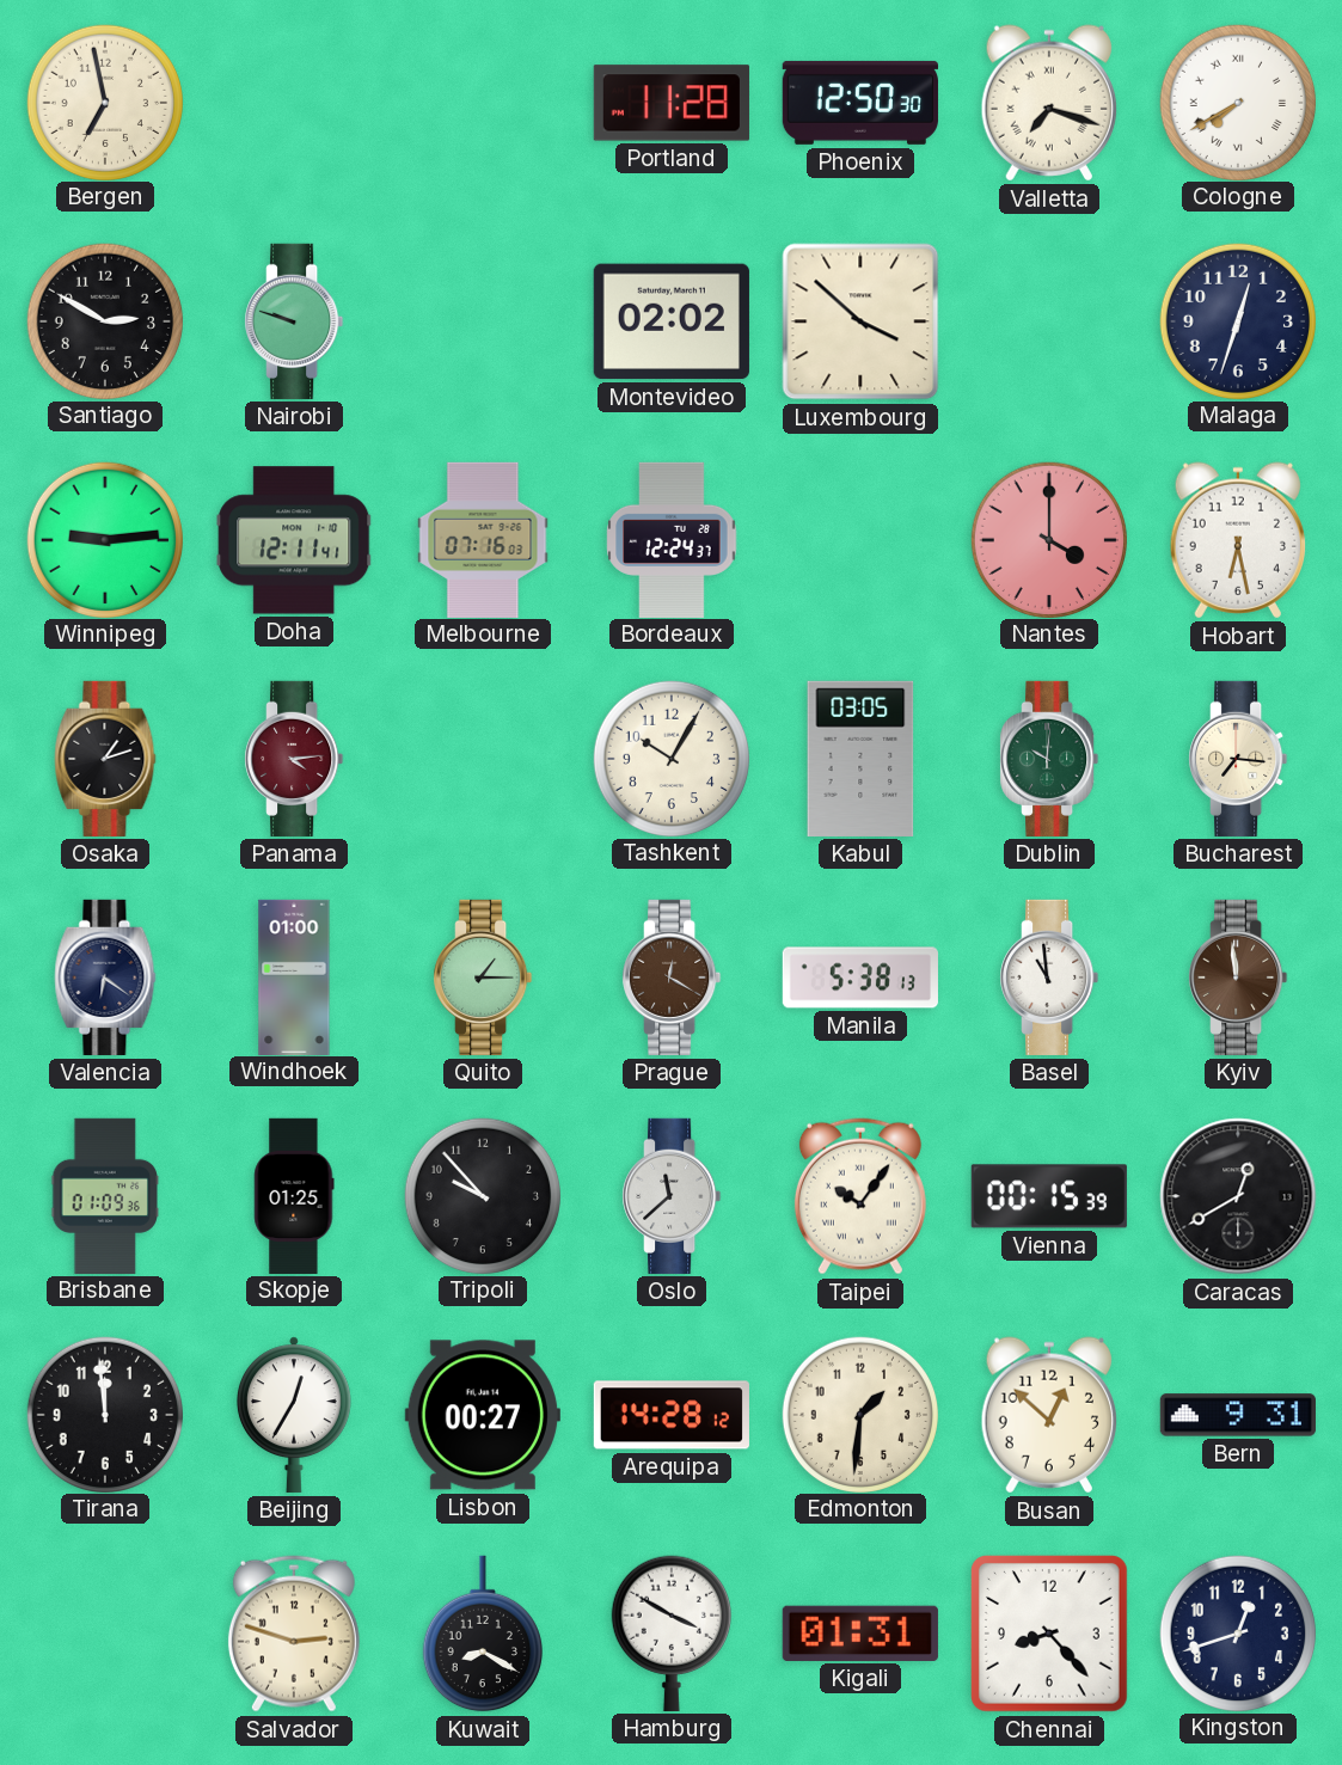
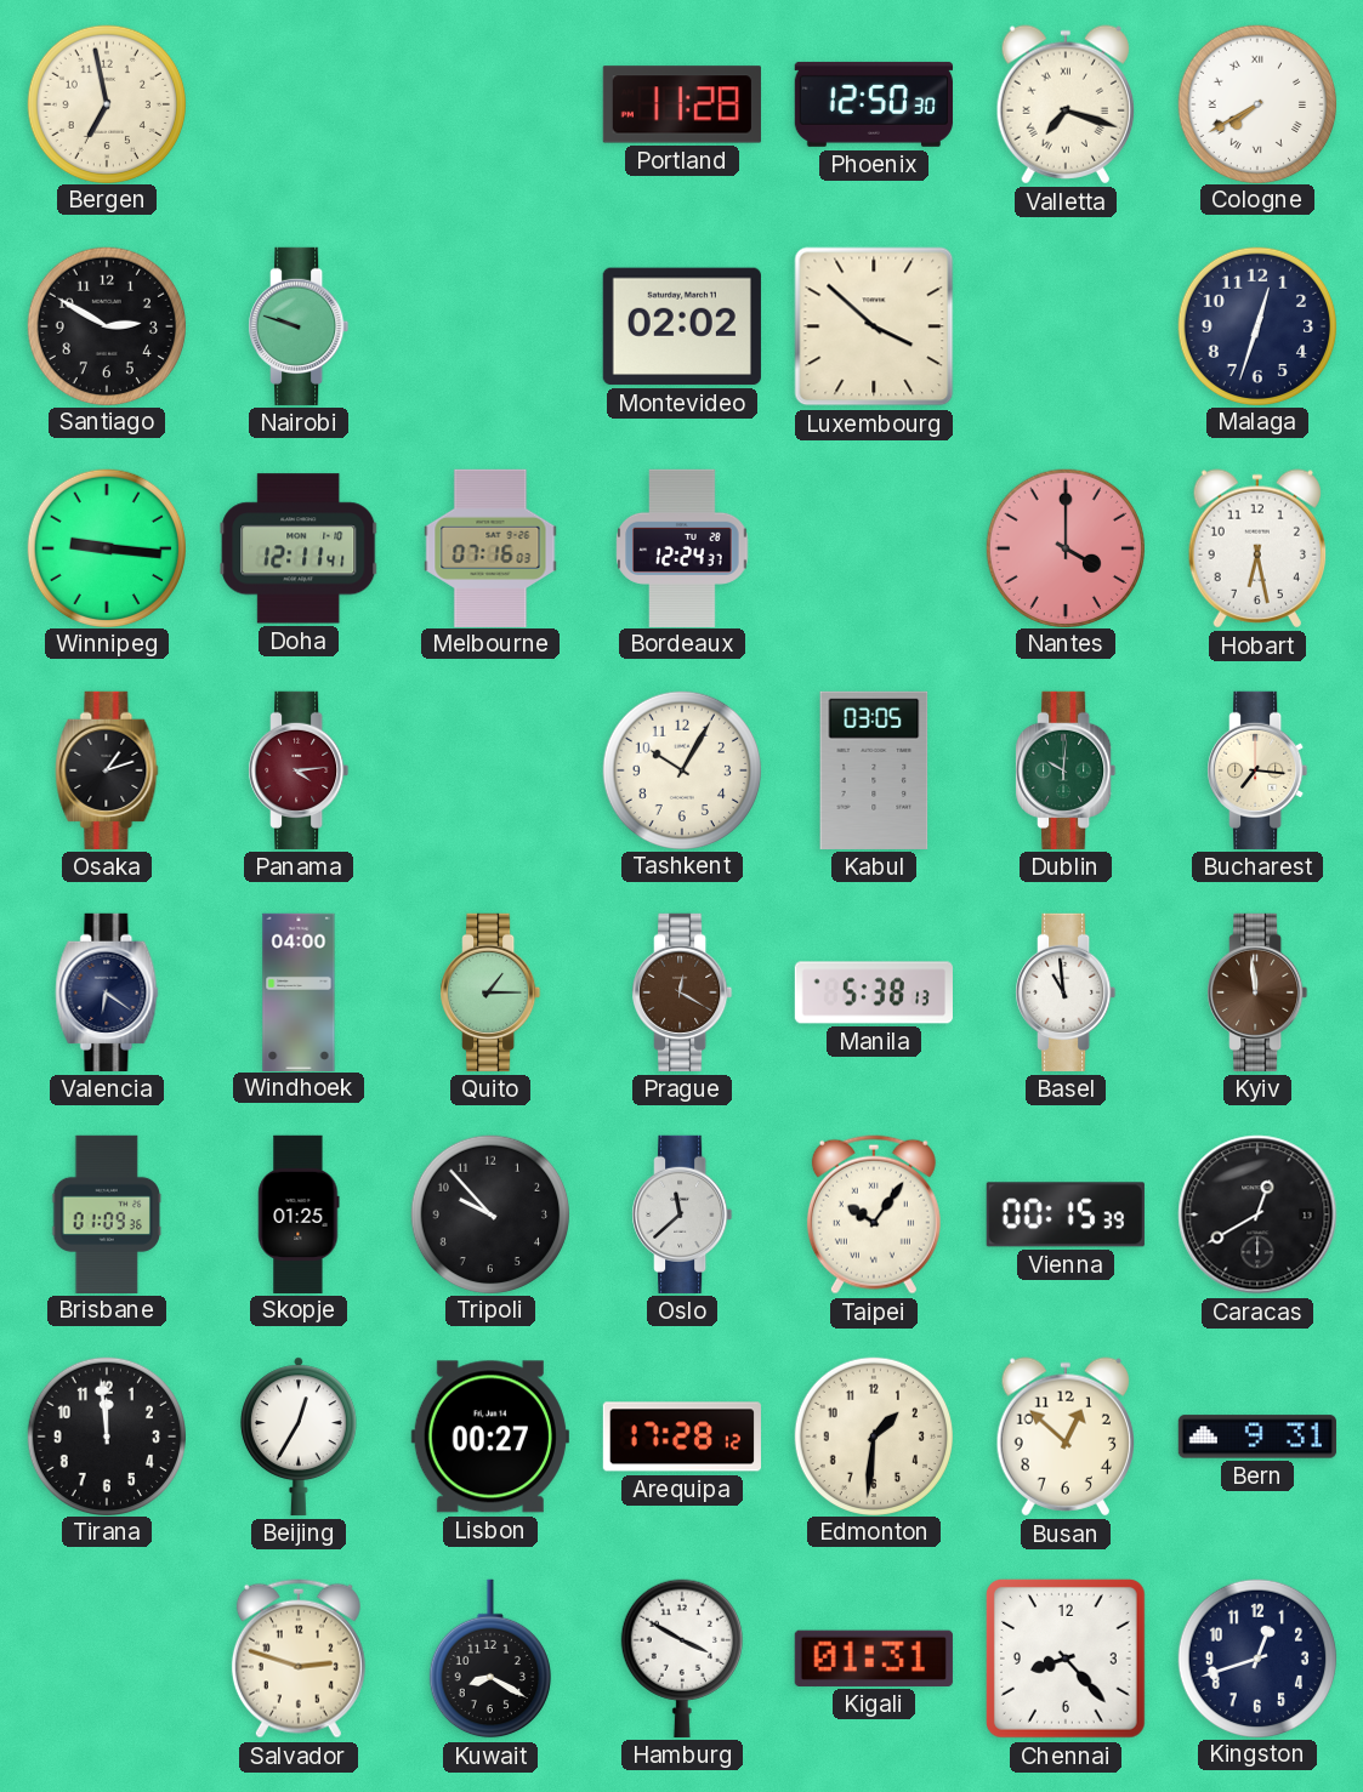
Winnipeg: 9:14 -> 9:16 (106, 547)
Windhoek: 01:00 -> 04:00 (299, 991)
Arequipa: 14:28 -> 17:28 (682, 1437)
